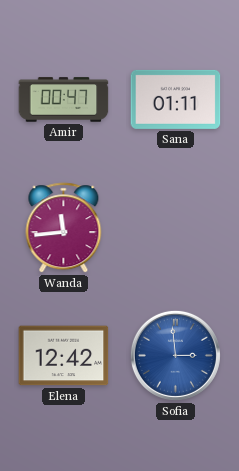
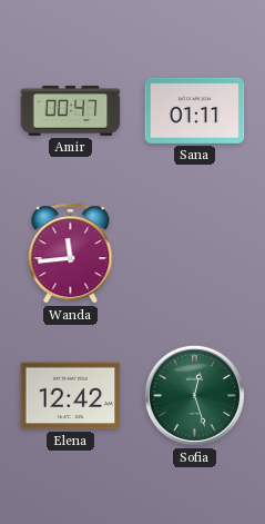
Sofia: 2:59 -> 12:27 (194, 395)
Sofia dial: blue -> green (194, 395)
